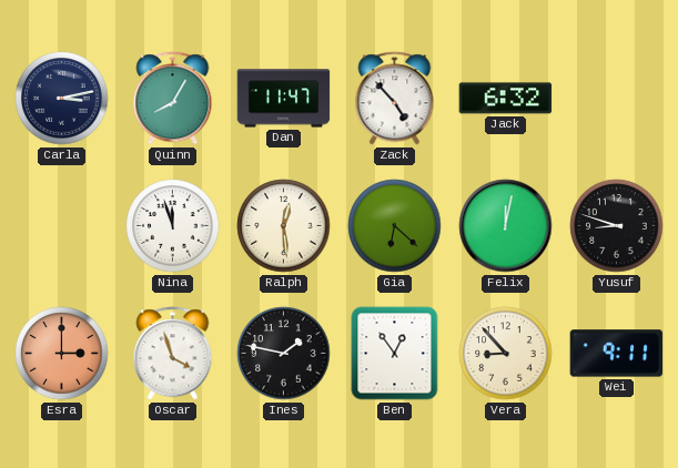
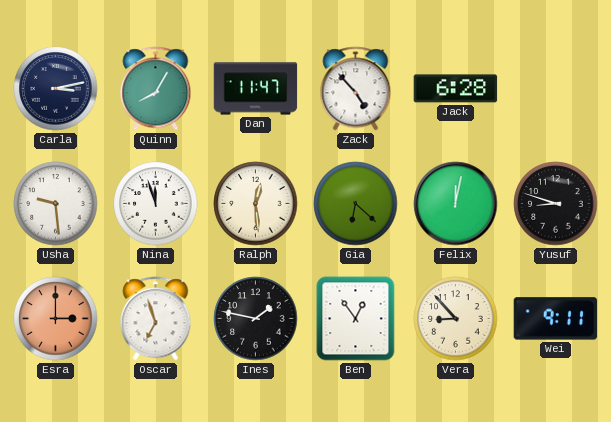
Jack: 6:32 -> 6:28 (456, 89)
Usha: none -> 9:29 (56, 204)
Oscar: 3:57 -> 6:57 (156, 319)
